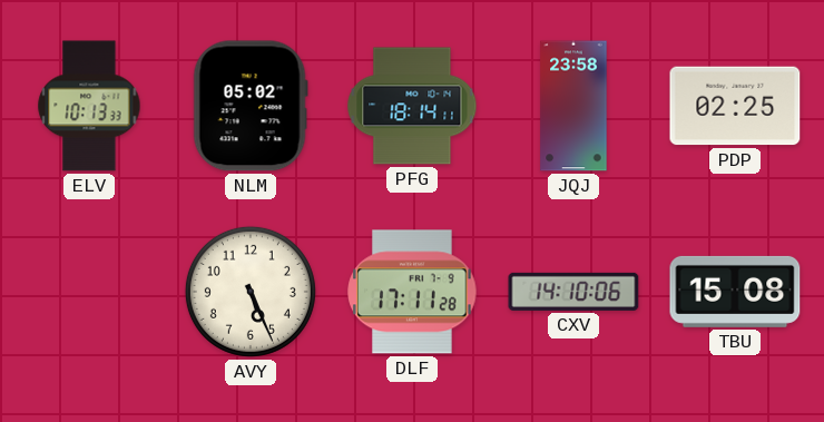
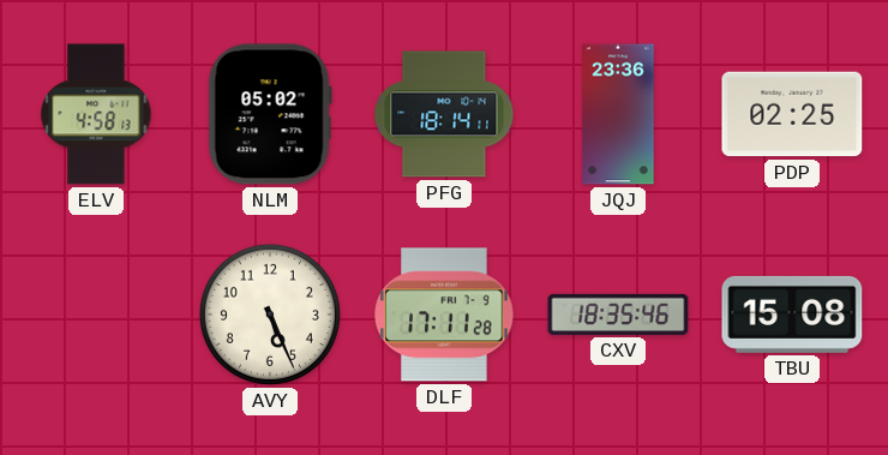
ELV: 10:13 -> 4:58 (96, 114)
JQJ: 23:58 -> 23:36 (618, 114)
CXV: 14:10 -> 18:35 (618, 315)
